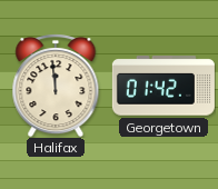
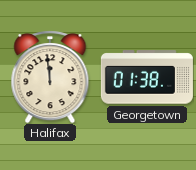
Georgetown: 01:42 -> 01:38 (147, 77)
